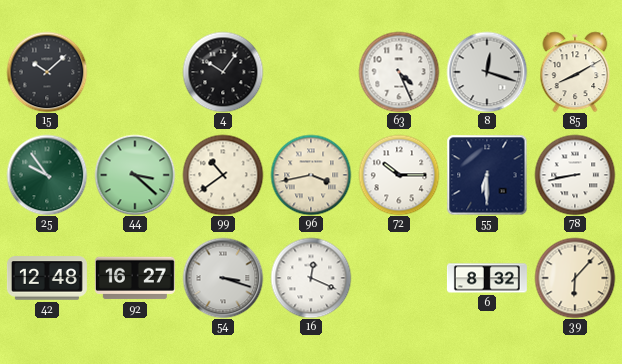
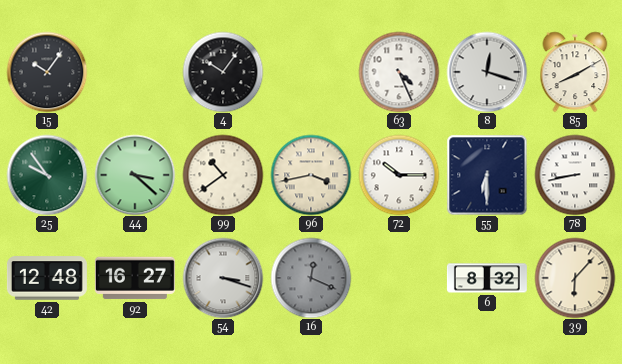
15: 10:08 -> 10:06 (47, 72)
16 dial: white -> grey (311, 278)
